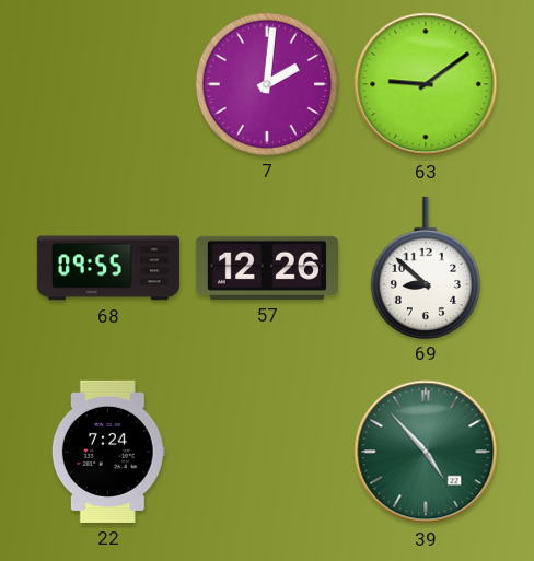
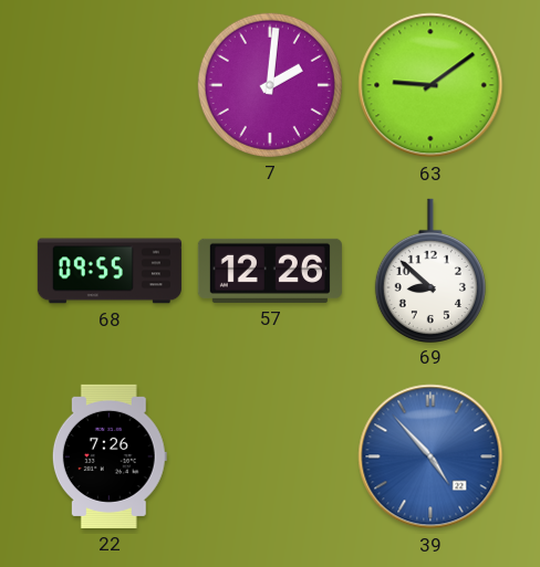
22: 7:24 -> 7:26 (110, 456)
39 dial: green -> blue (430, 456)
